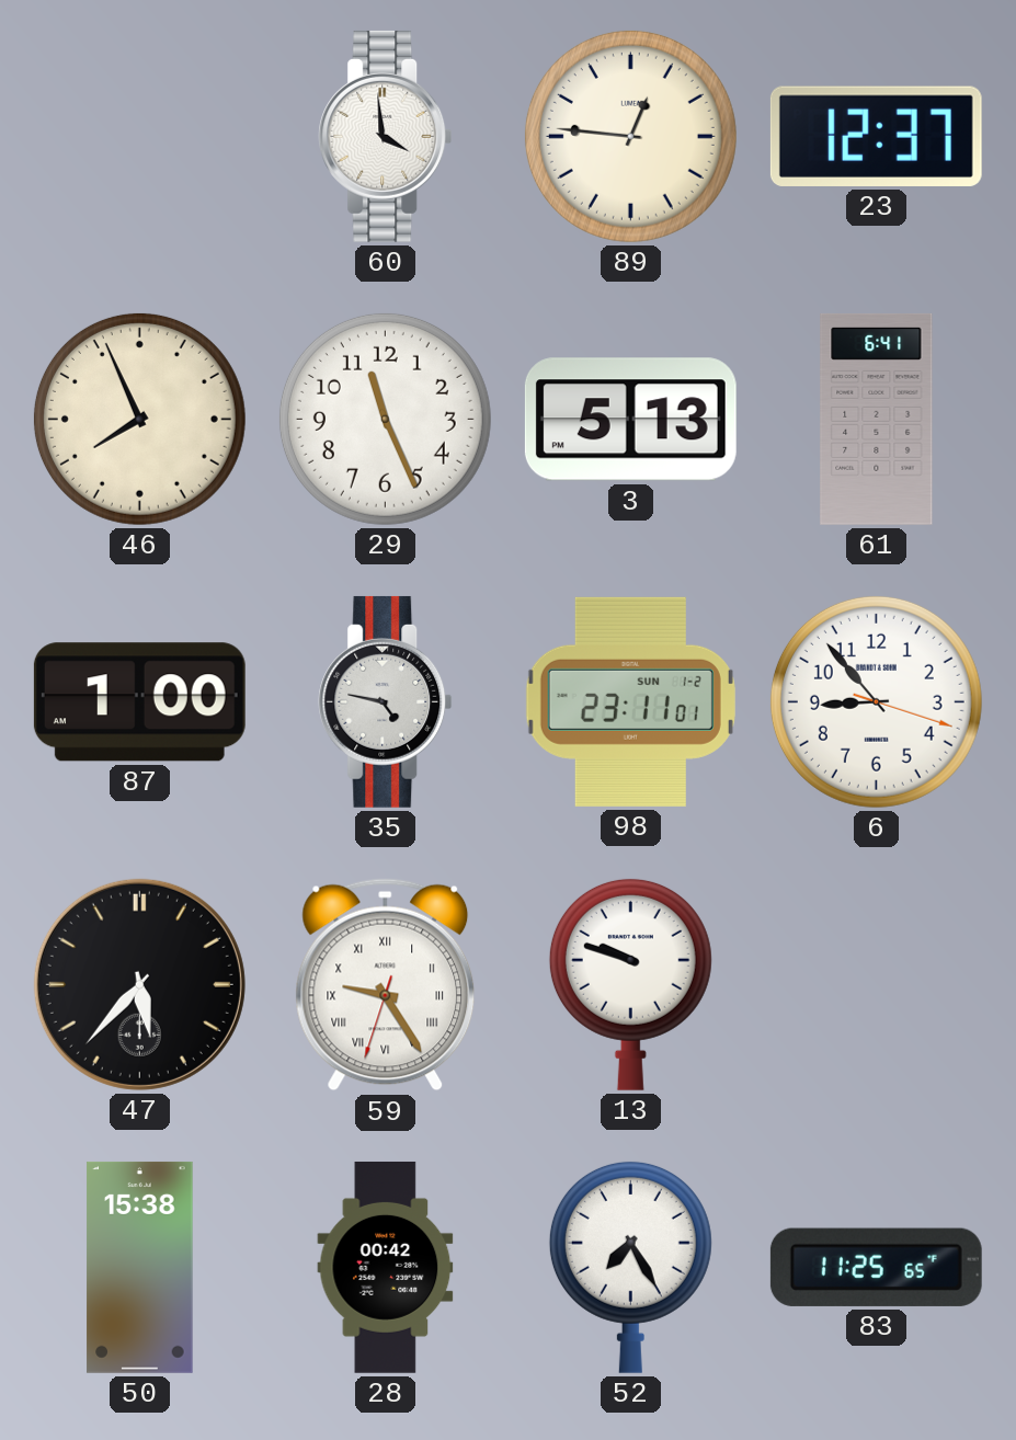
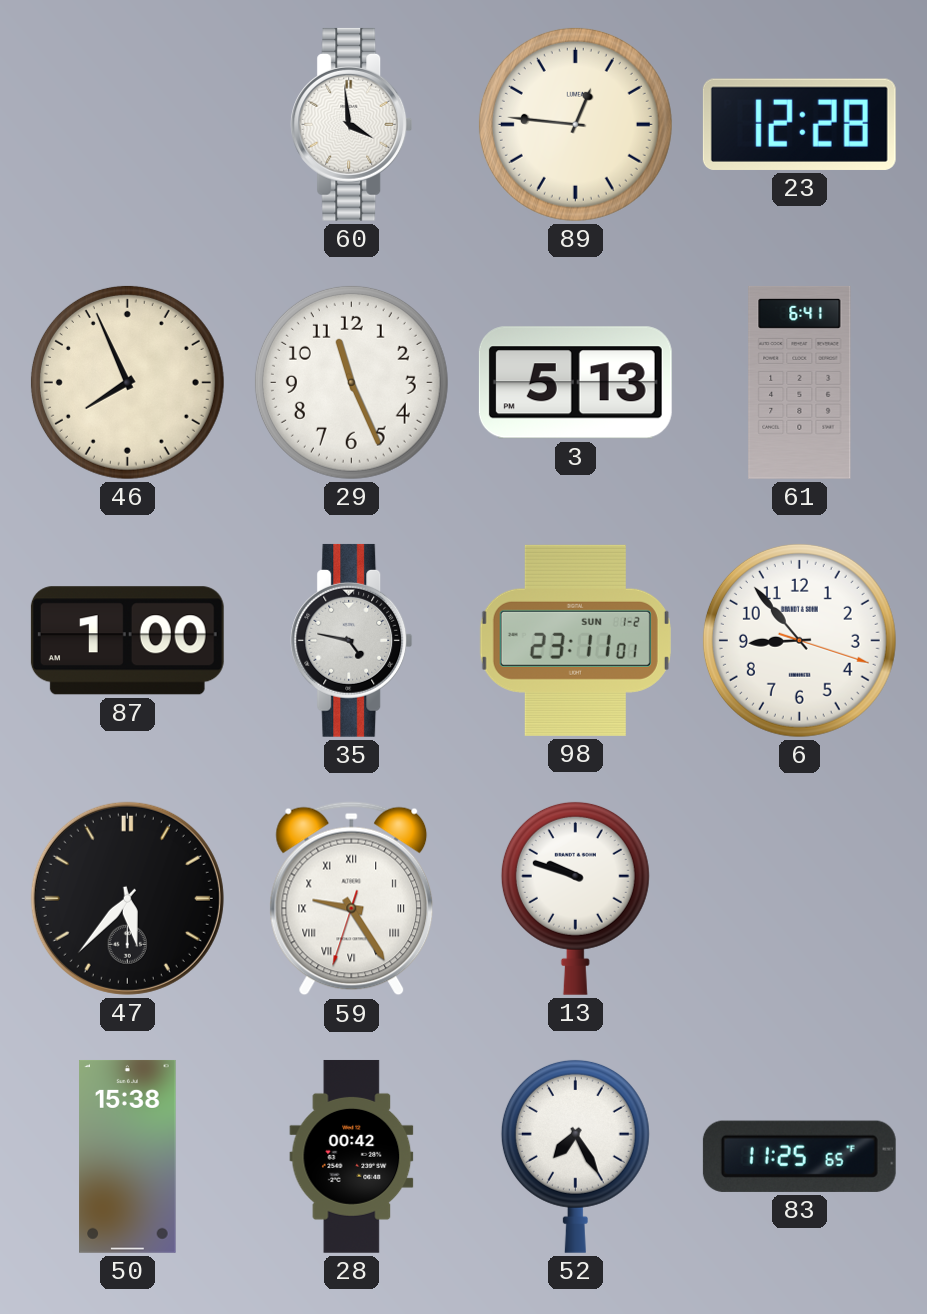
23: 12:37 -> 12:28 (799, 124)
